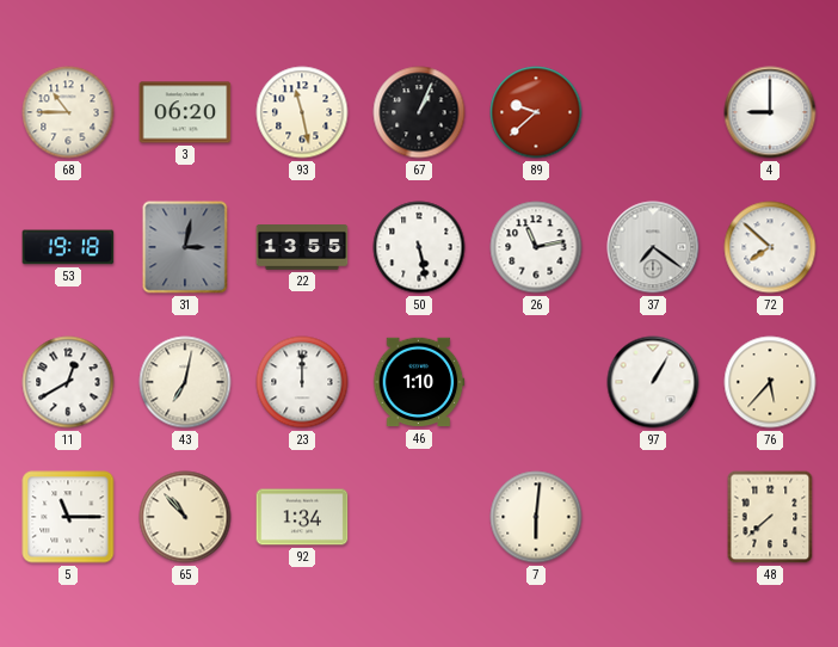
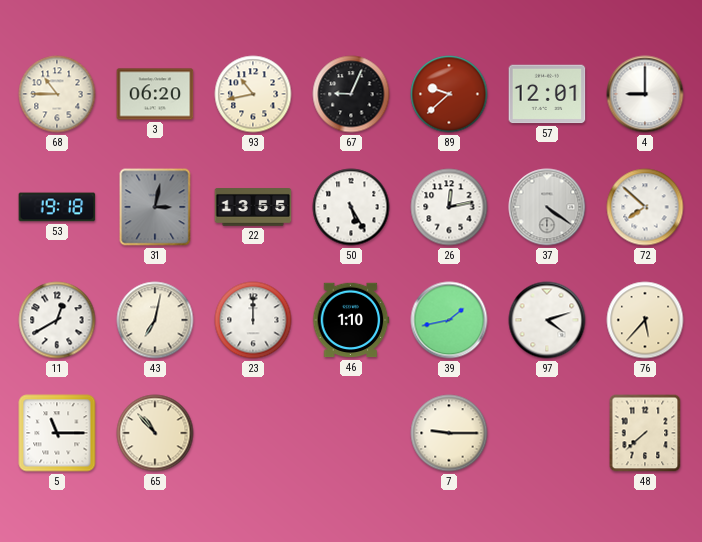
93: 11:28 -> 10:43 (253, 94)
67: 1:04 -> 9:04 (351, 94)
57: none -> 12:01 (547, 94)
50: 5:28 -> 5:25 (351, 207)
26: 11:13 -> 12:13 (449, 207)
37: 7:21 -> 4:21 (547, 207)
39: none -> 1:43 (449, 320)
97: 1:05 -> 4:12 (547, 320)
92: 1:34 -> none (302, 517)
7: 6:01 -> 9:15 (449, 433)
